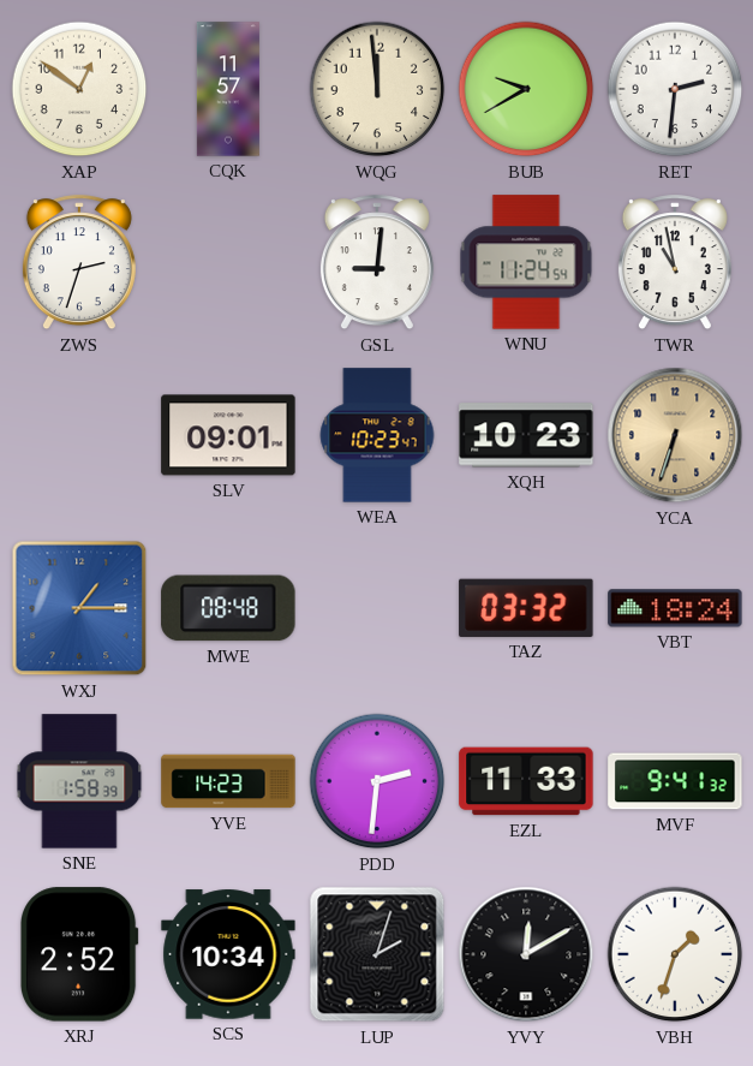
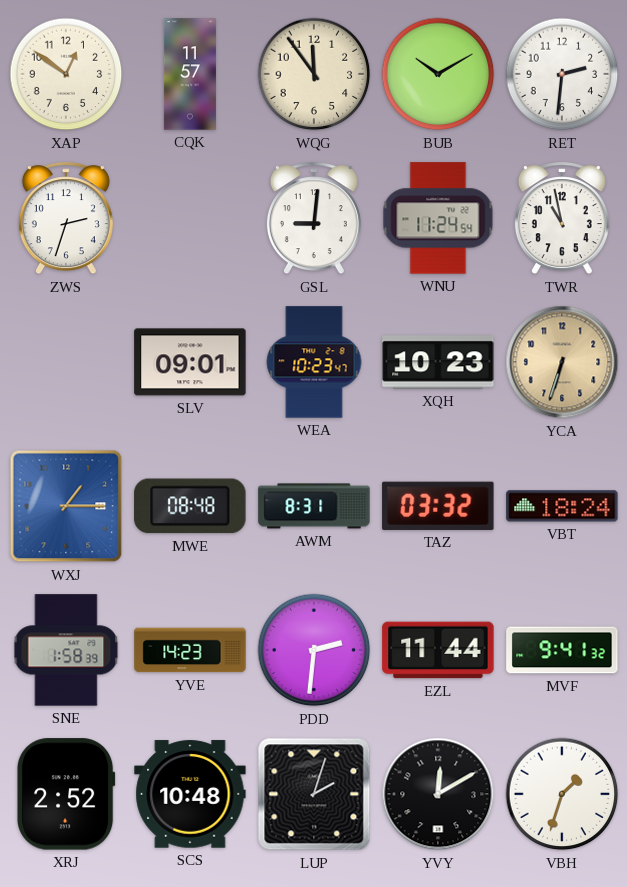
WQG: 11:59 -> 11:54 (314, 74)
BUB: 9:40 -> 10:10 (438, 74)
AWM: none -> 8:31 (314, 506)
EZL: 11:33 -> 11:44 (438, 650)
SCS: 10:34 -> 10:48 (190, 794)
